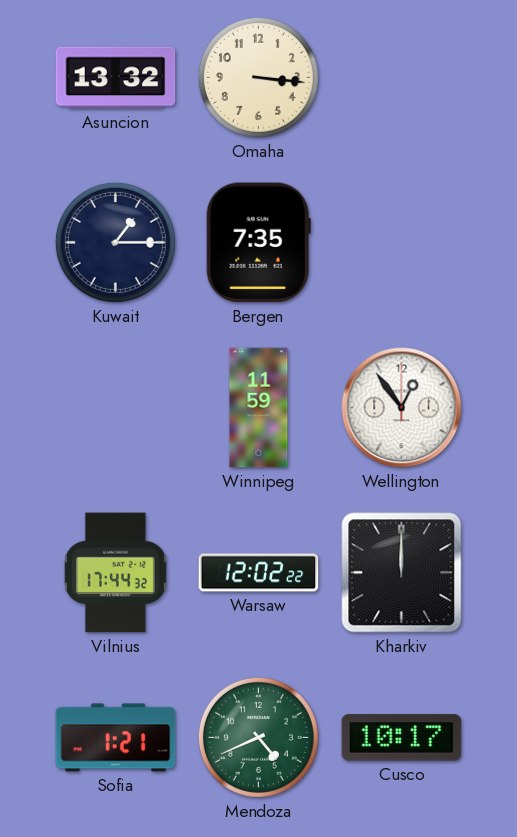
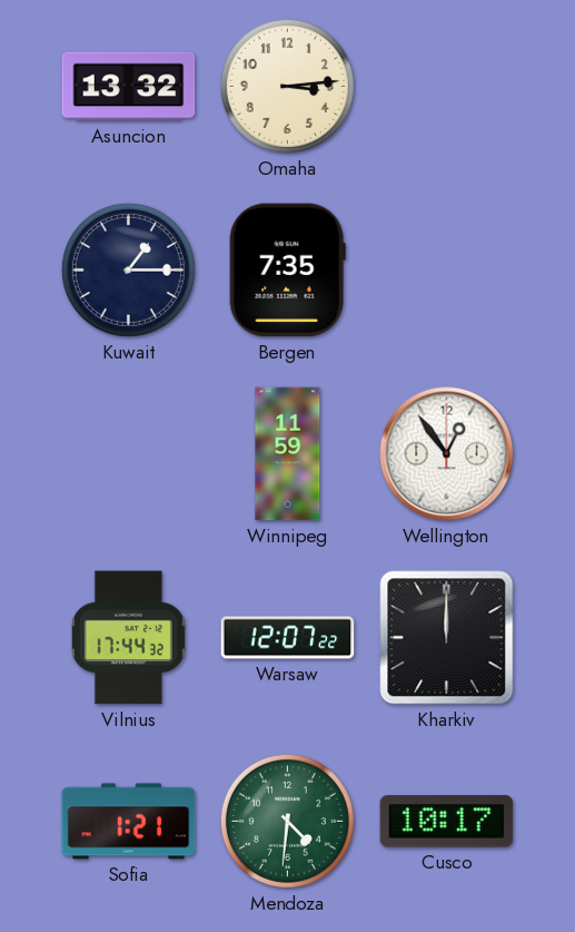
Omaha: 3:16 -> 3:14 (287, 86)
Warsaw: 12:02 -> 12:07 (288, 638)
Mendoza: 4:41 -> 4:31 (287, 821)
